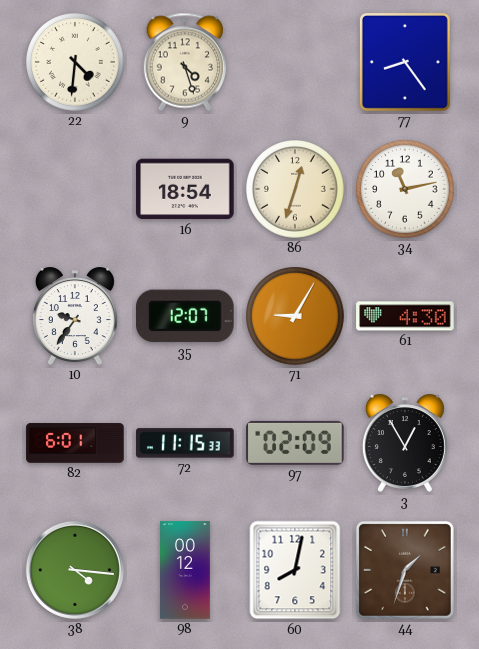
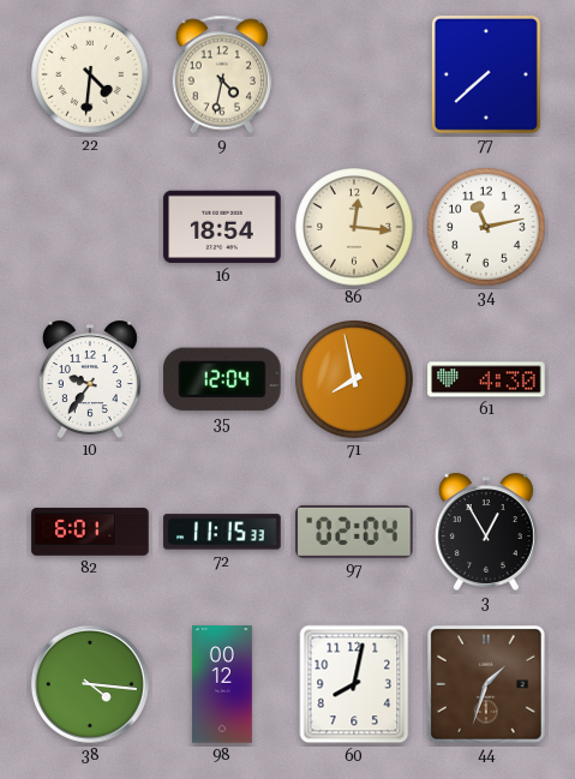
9: 4:27 -> 4:32 (222, 74)
77: 8:24 -> 7:38 (486, 74)
86: 12:33 -> 12:16 (355, 228)
35: 12:07 -> 12:04 (223, 379)
71: 9:05 -> 7:58 (355, 380)
97: 02:09 -> 02:04 (354, 532)
